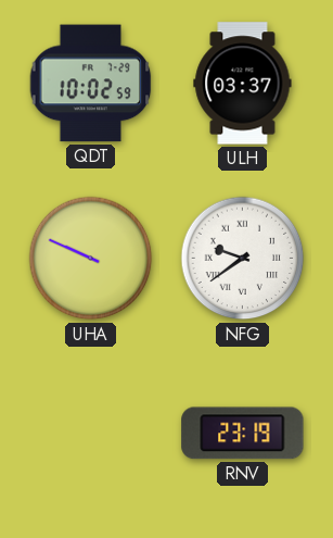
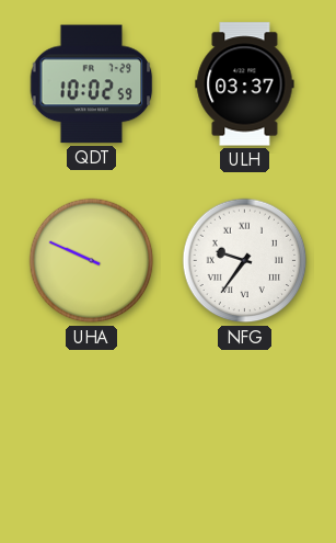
NFG: 9:39 -> 9:36 (245, 261)
RNV: 23:19 -> none (243, 434)
